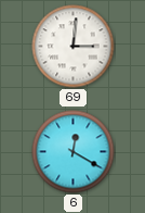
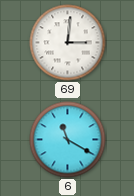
6: 12:20 -> 11:20 (68, 140)
